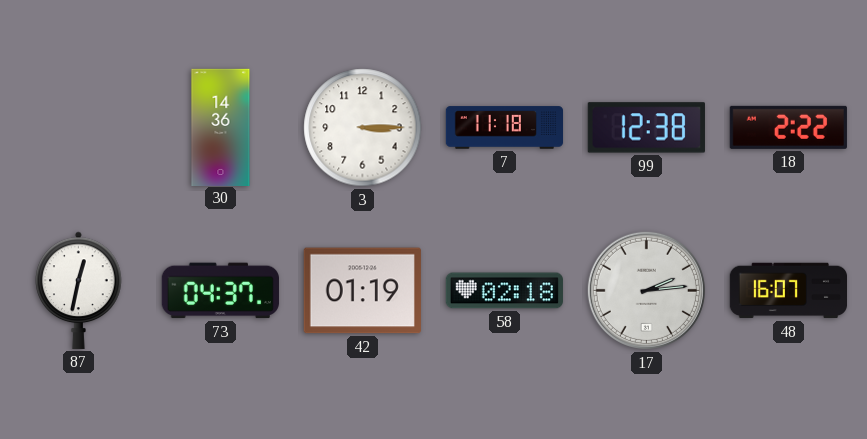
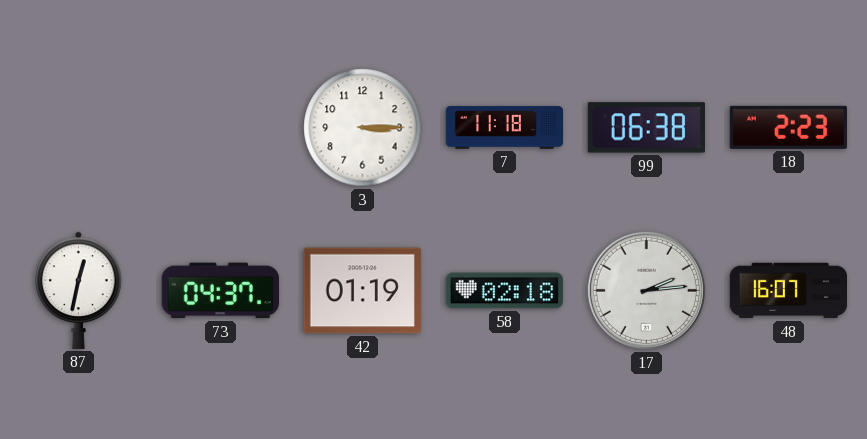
30: 14:36 -> none (221, 127)
99: 12:38 -> 06:38 (646, 128)
18: 2:22 -> 2:23 (788, 127)
